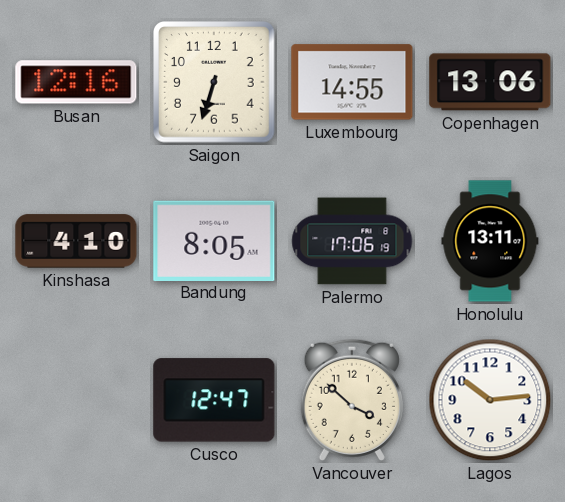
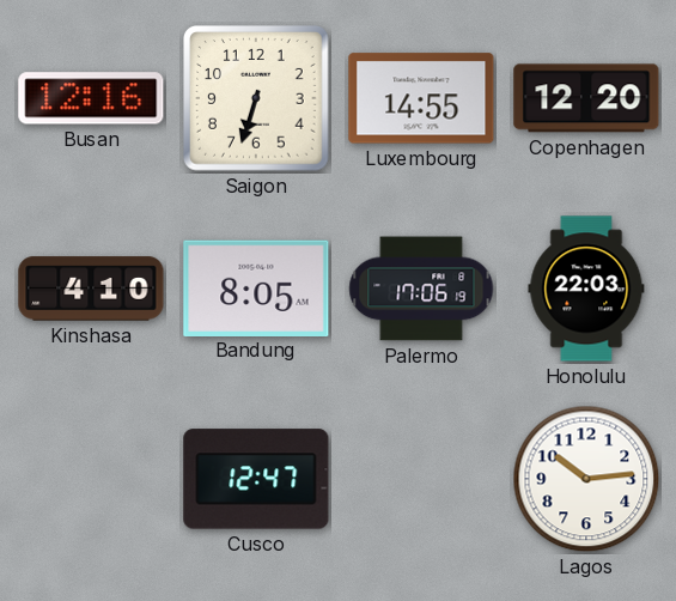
Copenhagen: 13:06 -> 12:20 (586, 98)
Honolulu: 13:11 -> 22:03 (586, 289)
Vancouver: 3:52 -> none (352, 400)
